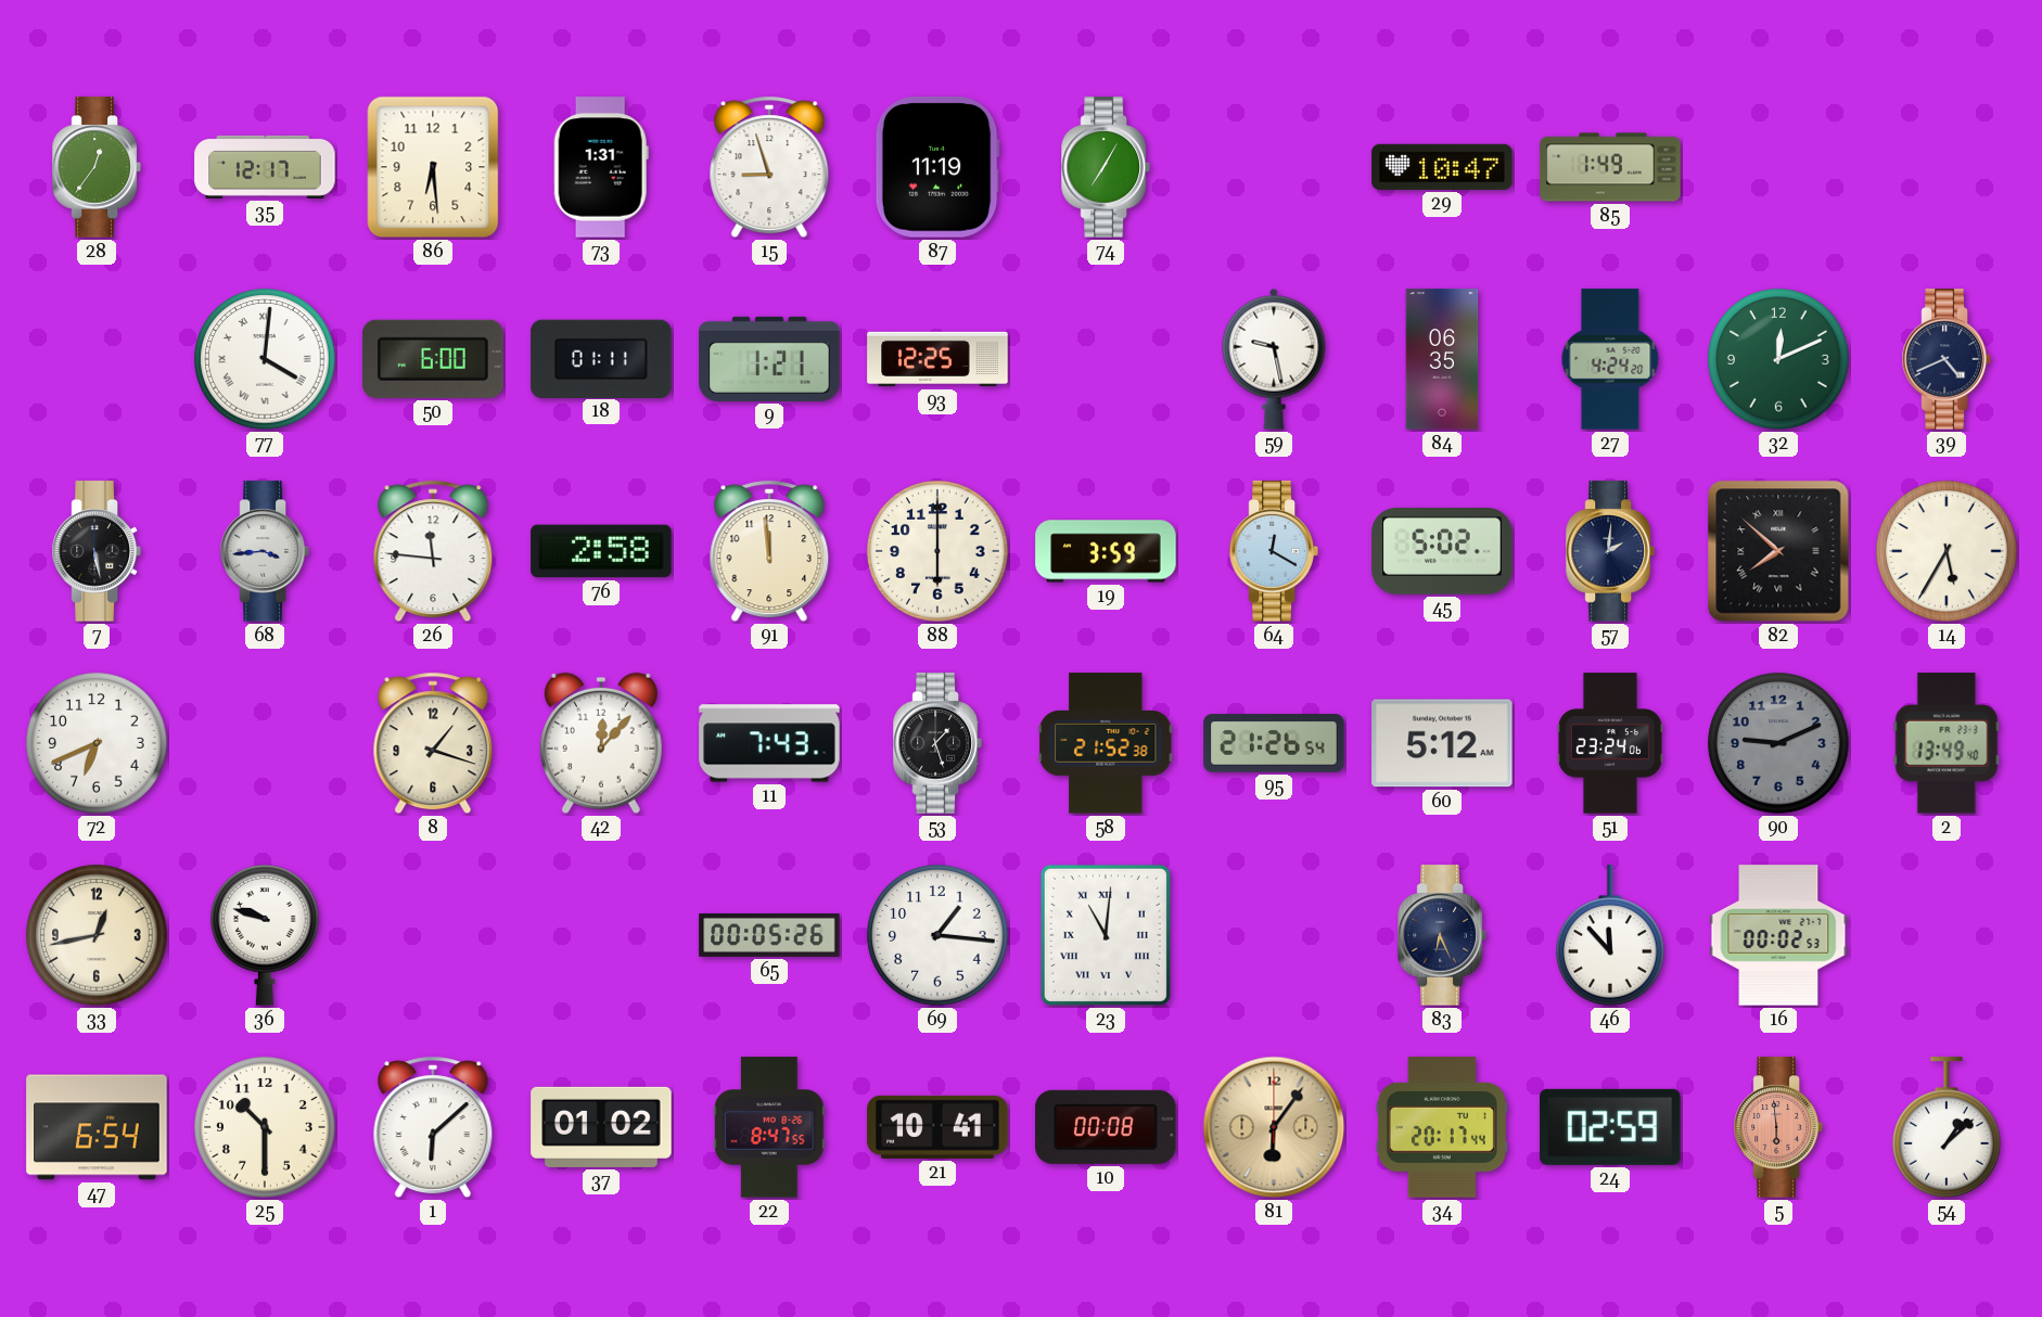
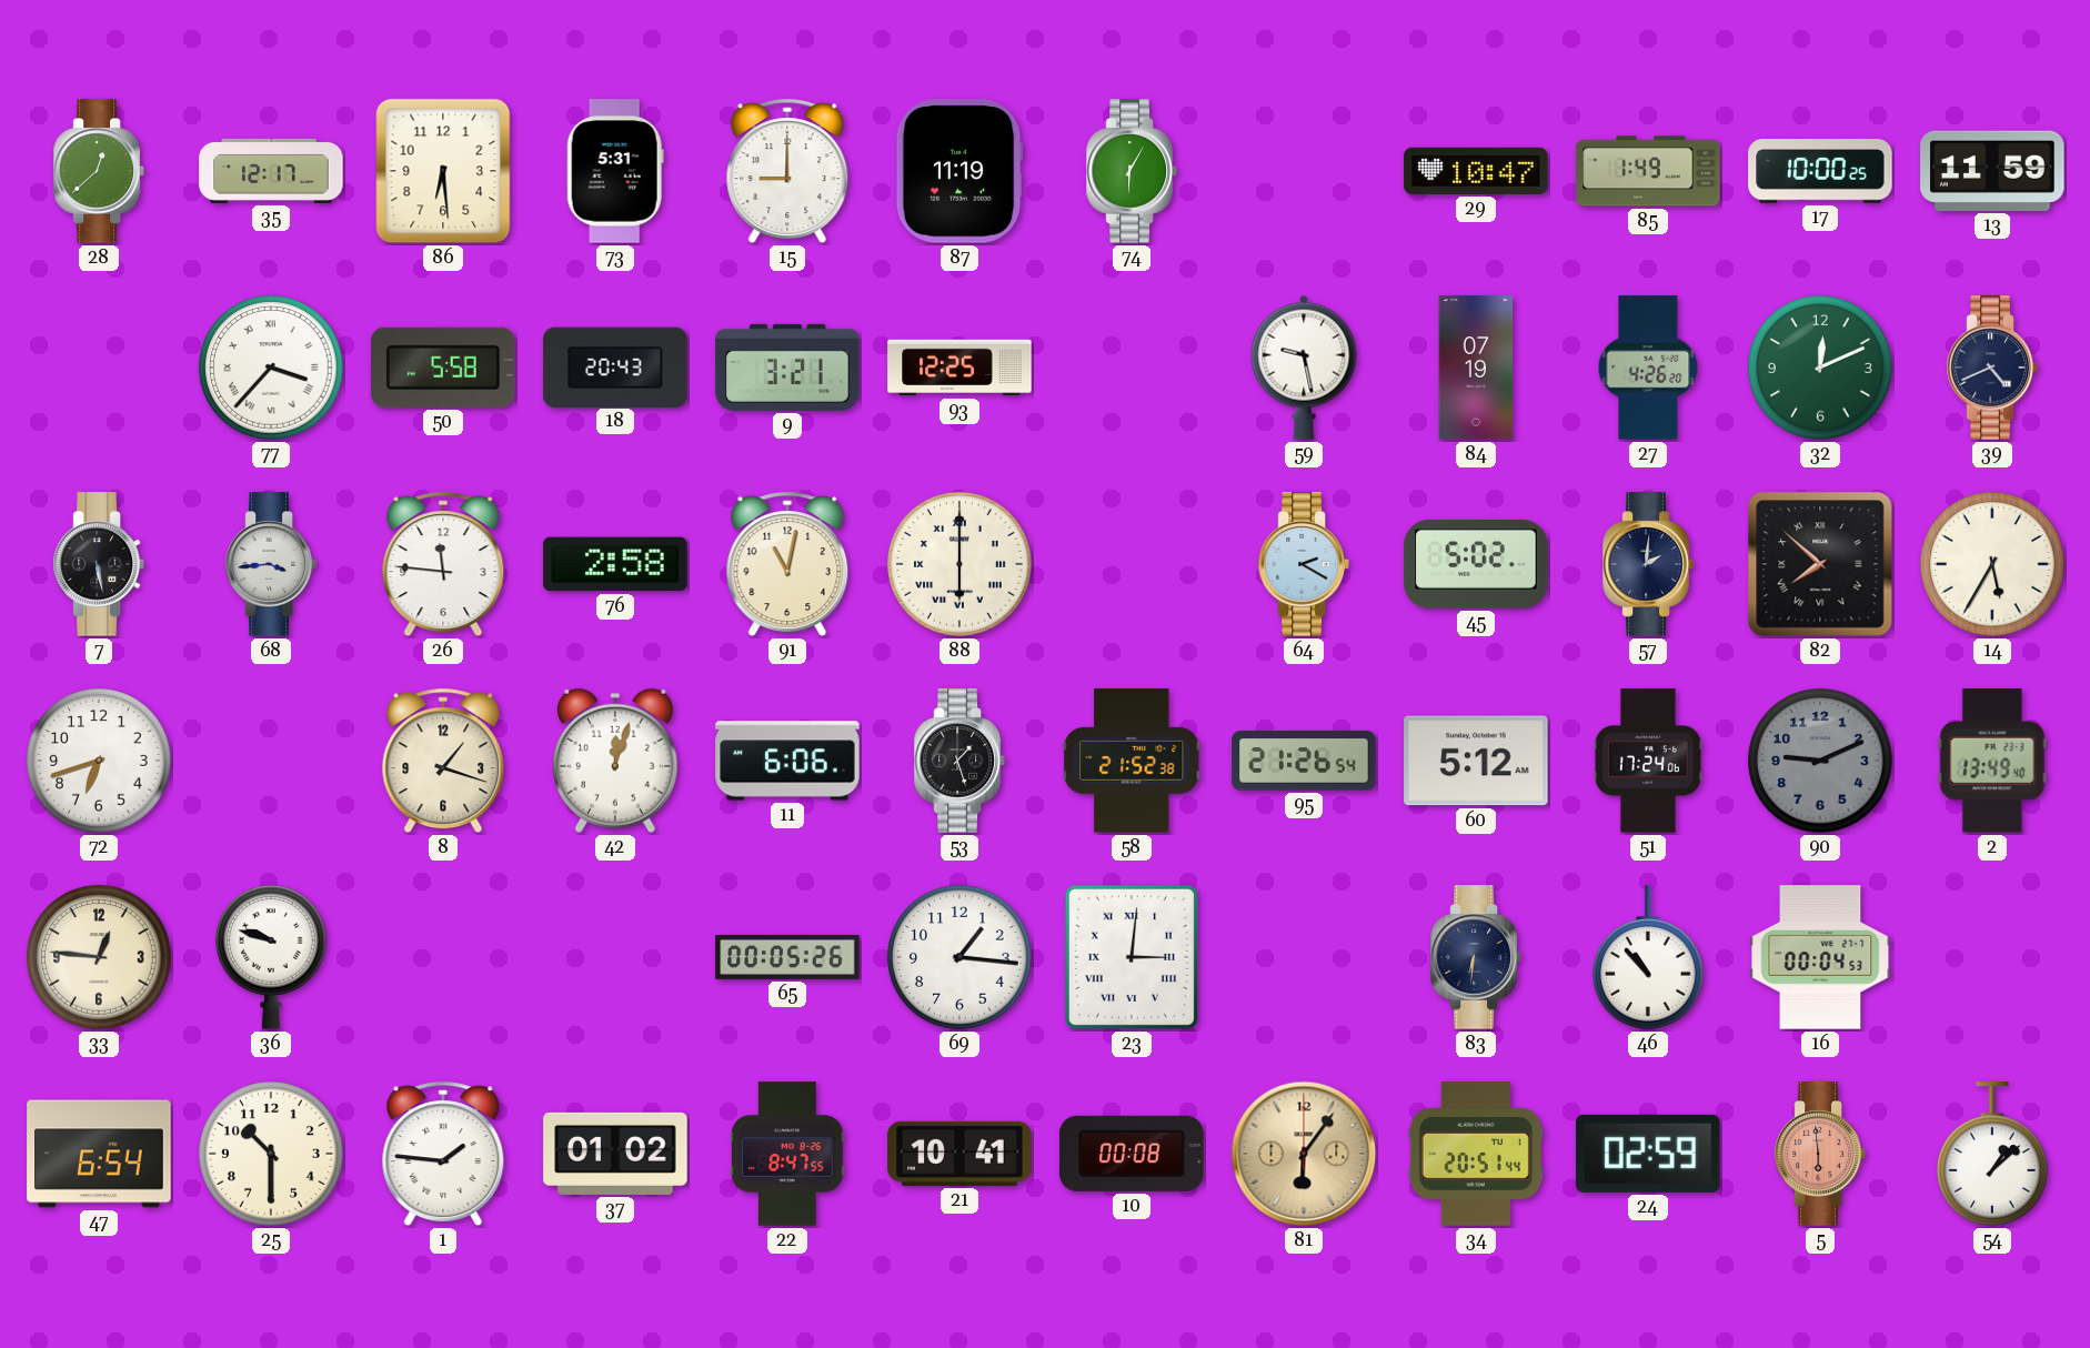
28: 12:36 -> 12:38 (99, 171)
73: 1:31 -> 5:31 (615, 171)
15: 8:57 -> 9:00 (787, 171)
74: 7:05 -> 6:05 (1132, 171)
17: none -> 10:00 (1820, 171)
13: none -> 11:59 (1992, 171)
77: 4:01 -> 3:37 (271, 368)
50: 6:00 -> 5:58 (443, 368)
18: 01:11 -> 20:43 (615, 366)
9: 1:21 -> 3:21 (787, 368)
84: 06:35 -> 07:19 (1476, 368)
27: 4:24 -> 4:26 (1648, 368)
91: 11:59 -> 11:02 (787, 564)
88 numerals: Arabic -> Roman (959, 564)
19: 3:59 -> none (1106, 551)
64: 12:20 -> 2:20 (1304, 564)
72: 6:41 -> 6:42 (99, 761)
42: 12:07 -> 12:03 (615, 761)
11: 7:43 -> 6:06 (787, 761)
51: 23:24 -> 17:24 (1648, 761)
33: 12:43 -> 12:46 (99, 957)
23: 11:01 -> 3:01 (1132, 957)
83: 6:26 -> 6:31 (1476, 957)
46: 11:53 -> 10:53 (1649, 957)
16: 00:02 -> 00:04 (1820, 957)
1: 6:08 -> 1:46 (443, 1154)
34: 20:17 -> 20:51 (1476, 1154)
